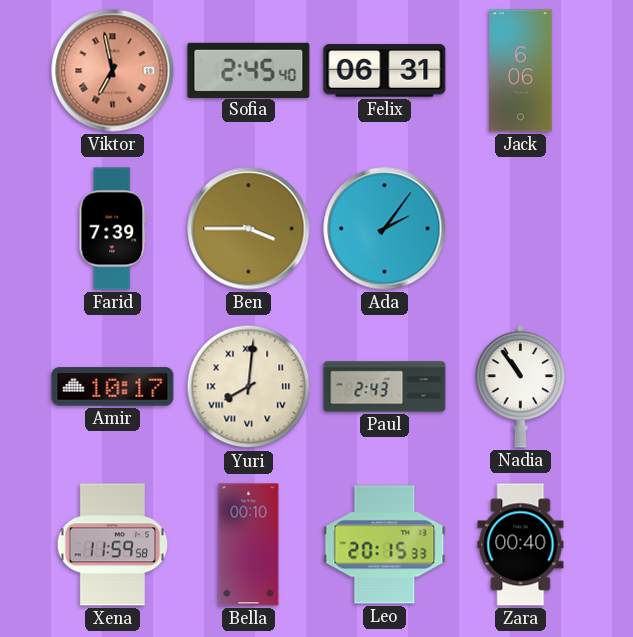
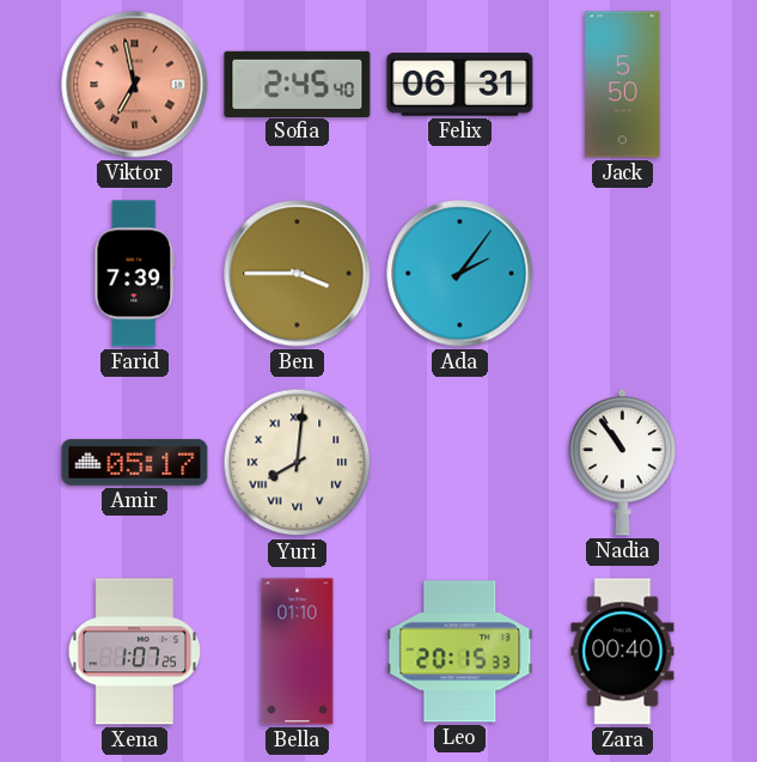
Jack: 6:06 -> 5:50 (623, 85)
Amir: 10:17 -> 05:17 (135, 463)
Paul: 2:43 -> none (385, 387)
Xena: 11:59 -> 1:07 (135, 652)
Bella: 00:10 -> 01:10 (298, 652)
